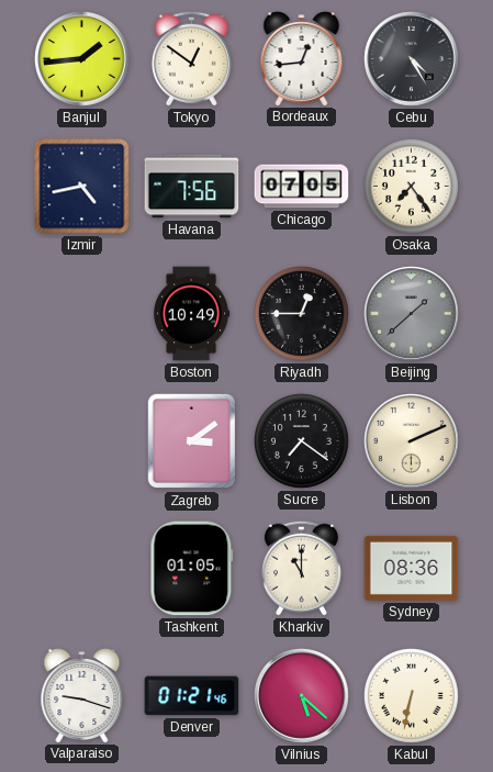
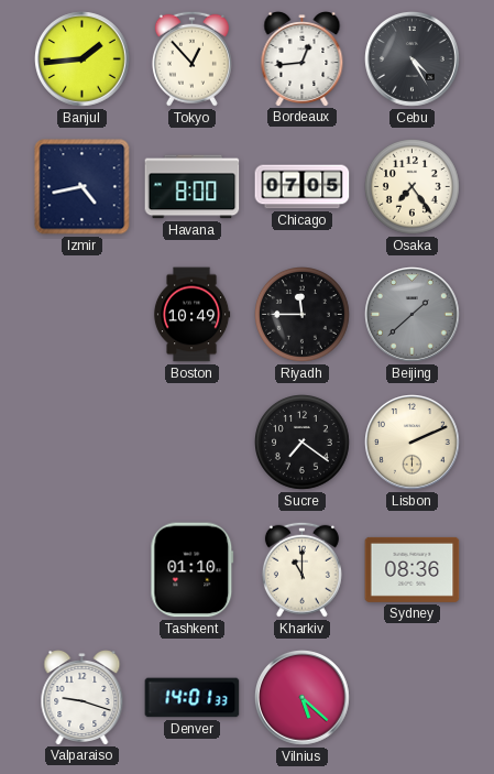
Tokyo: 12:51 -> 12:53 (191, 58)
Havana: 7:56 -> 8:00 (193, 187)
Riyadh: 12:45 -> 11:45 (303, 315)
Zagreb: 3:09 -> none (191, 441)
Tashkent: 01:05 -> 01:10 (193, 570)
Denver: 01:21 -> 14:01 (193, 698)
Kabul: 6:32 -> none (412, 696)
